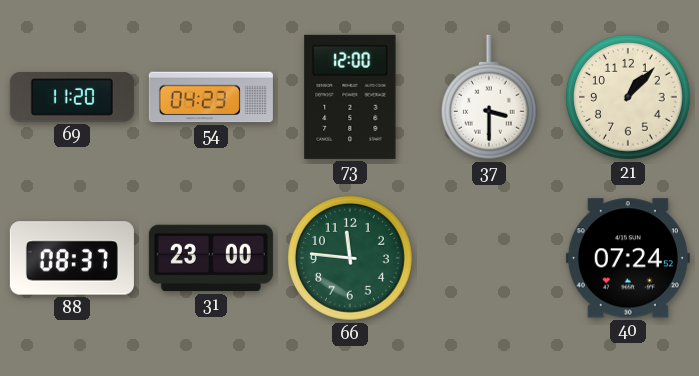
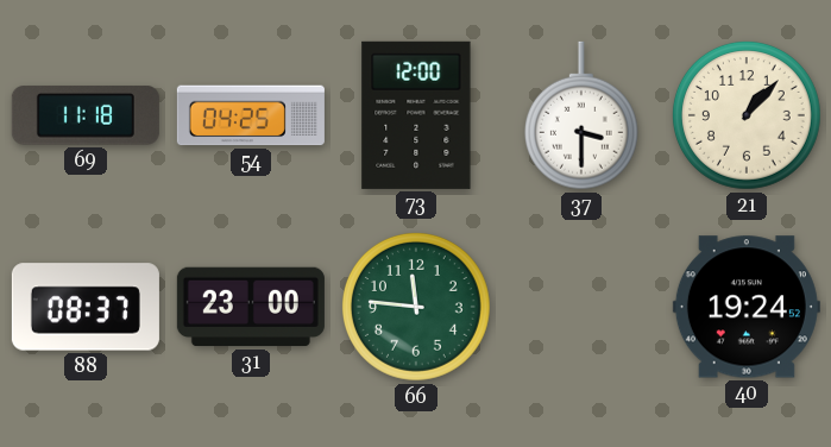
69: 11:20 -> 11:18 (86, 115)
54: 04:23 -> 04:25 (251, 115)
40: 07:24 -> 19:24 (747, 307)
